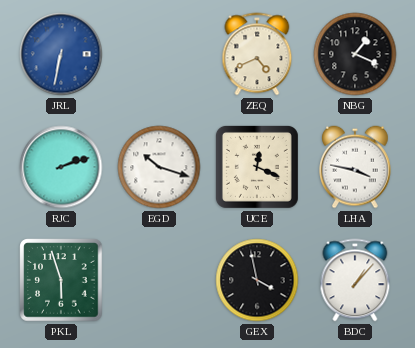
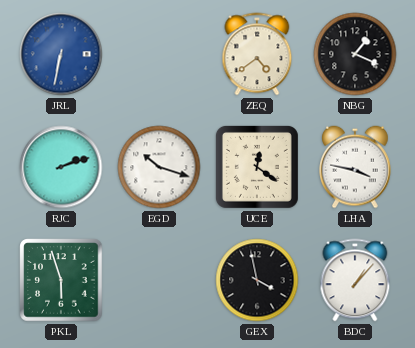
ZEQ: 4:41 -> 4:39 (257, 54)
UCE: 12:19 -> 12:21 (257, 167)
